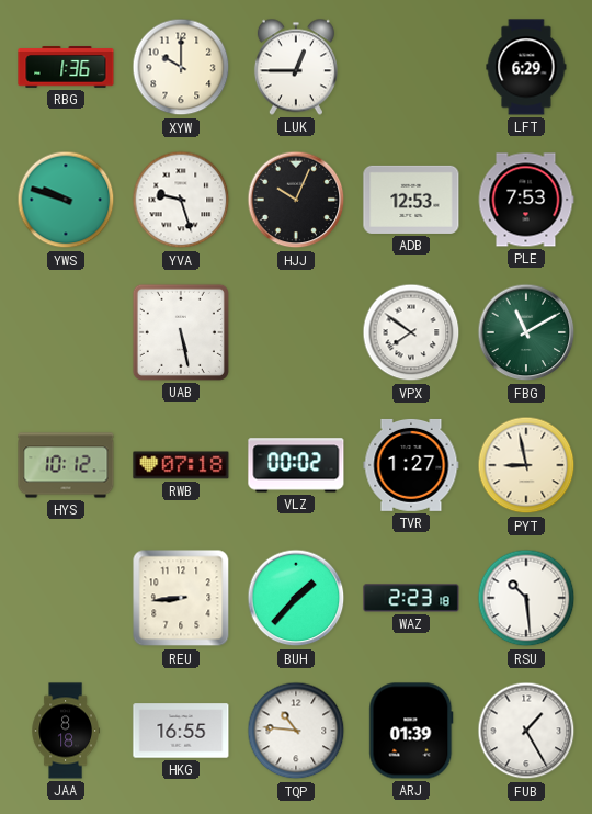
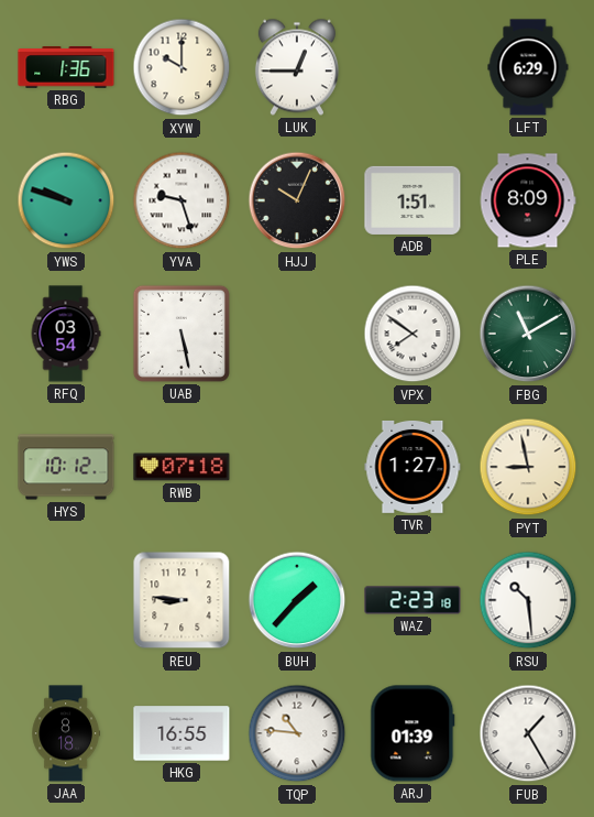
ADB: 12:53 -> 1:51 (413, 200)
PLE: 7:53 -> 8:09 (528, 200)
RFQ: none -> 03:54 (66, 334)
VLZ: 00:02 -> none (296, 465)
REU: 8:44 -> 8:46 (182, 600)
